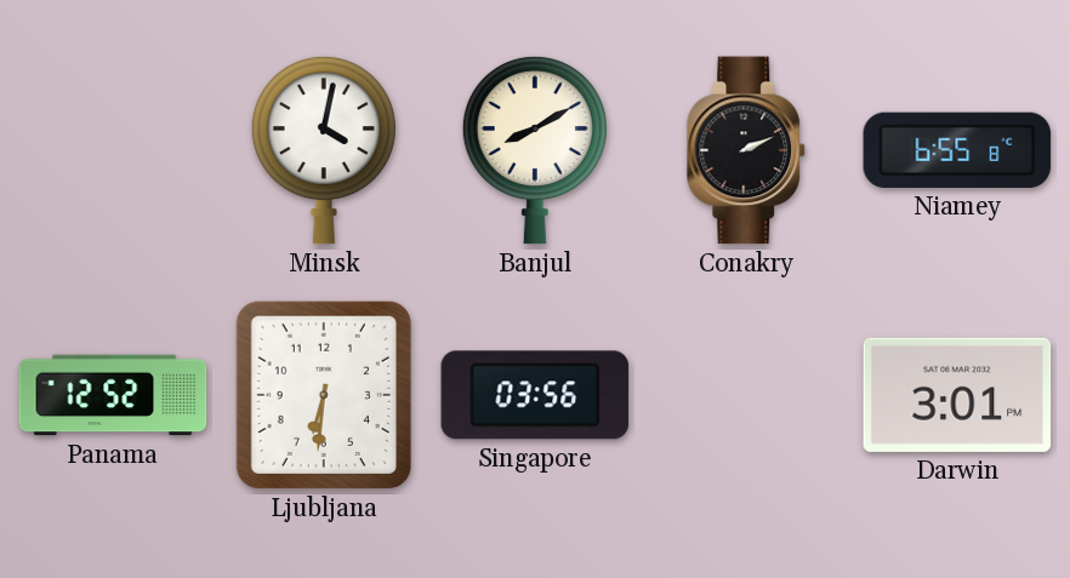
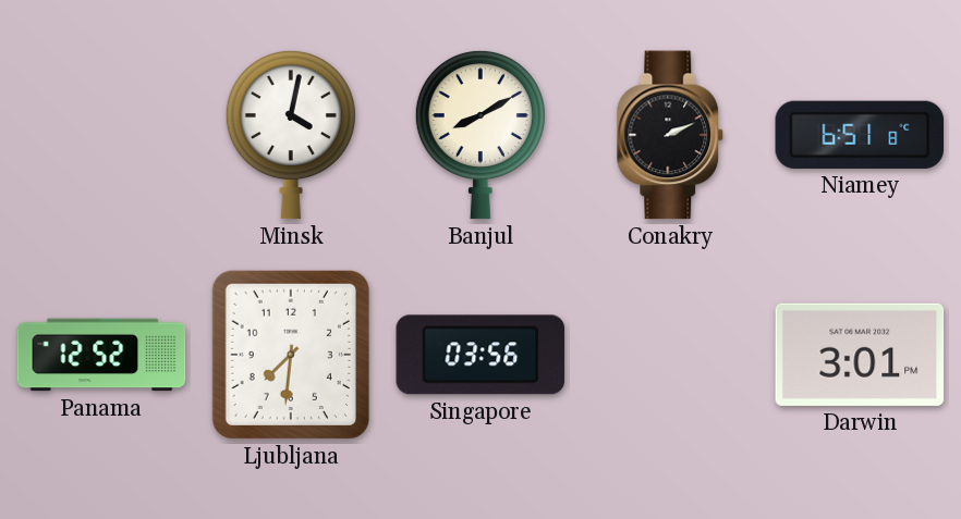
Niamey: 6:55 -> 6:51 (860, 135)
Ljubljana: 6:31 -> 7:31 (291, 355)
